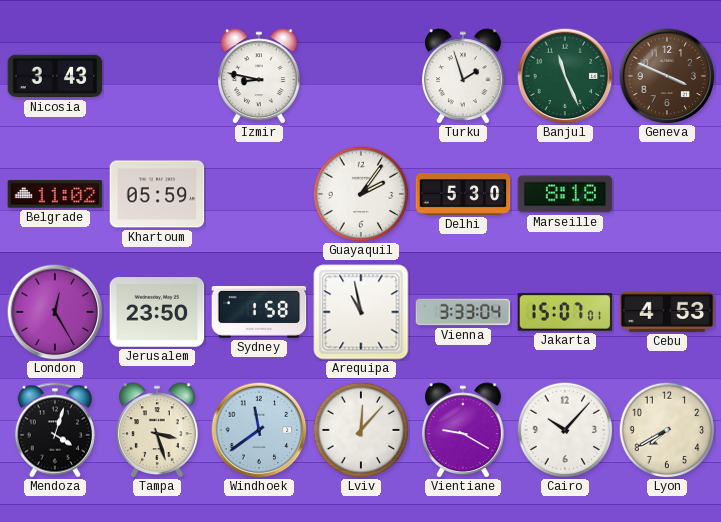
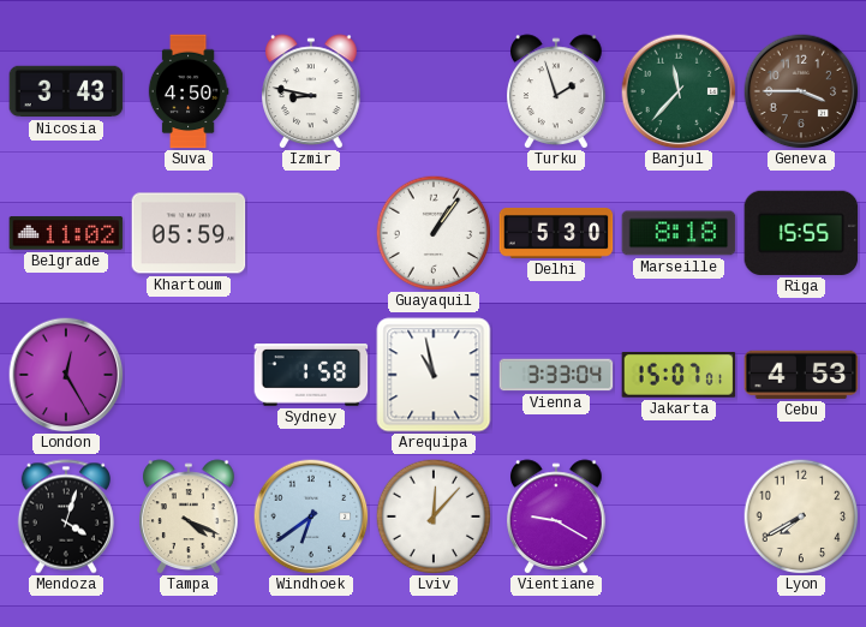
Suva: none -> 4:50 (189, 91)
Banjul: 11:26 -> 11:37 (679, 91)
Geneva: 3:49 -> 3:45 (801, 91)
Guayaquil: 2:06 -> 1:06 (434, 233)
Riga: none -> 15:55 (801, 233)
Jerusalem: 23:50 -> none (157, 312)
Tampa: 3:27 -> 4:19 (190, 516)
Windhoek: 11:39 -> 6:39 (311, 516)
Cairo: 10:07 -> none (565, 430)
